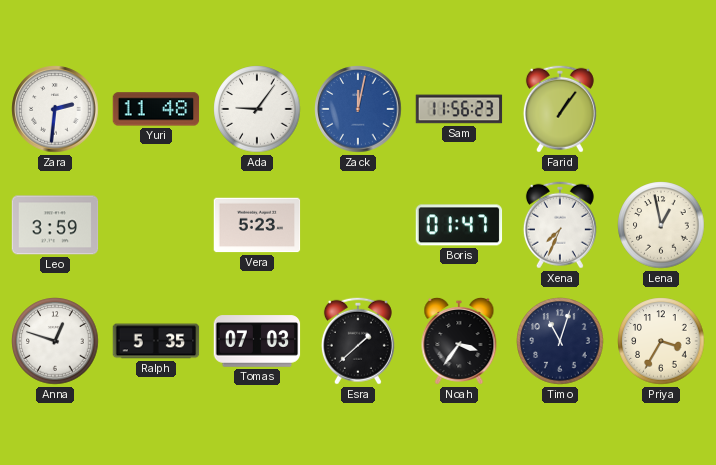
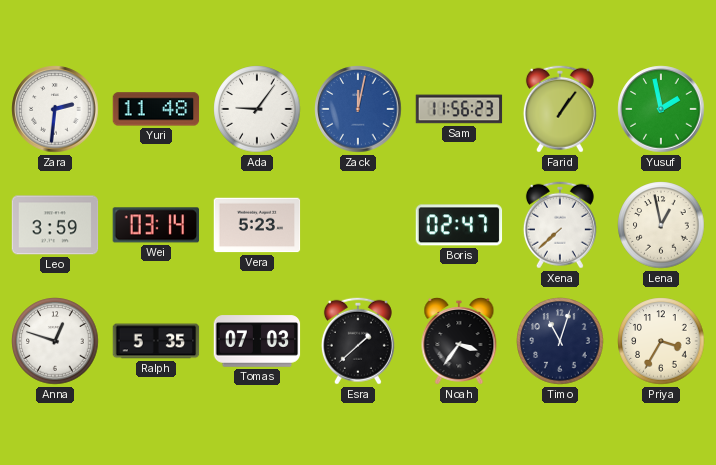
Yusuf: none -> 1:58 (661, 109)
Wei: none -> 03:14 (155, 225)
Boris: 01:47 -> 02:47 (459, 225)
Xena: 7:34 -> 7:38 (560, 225)
